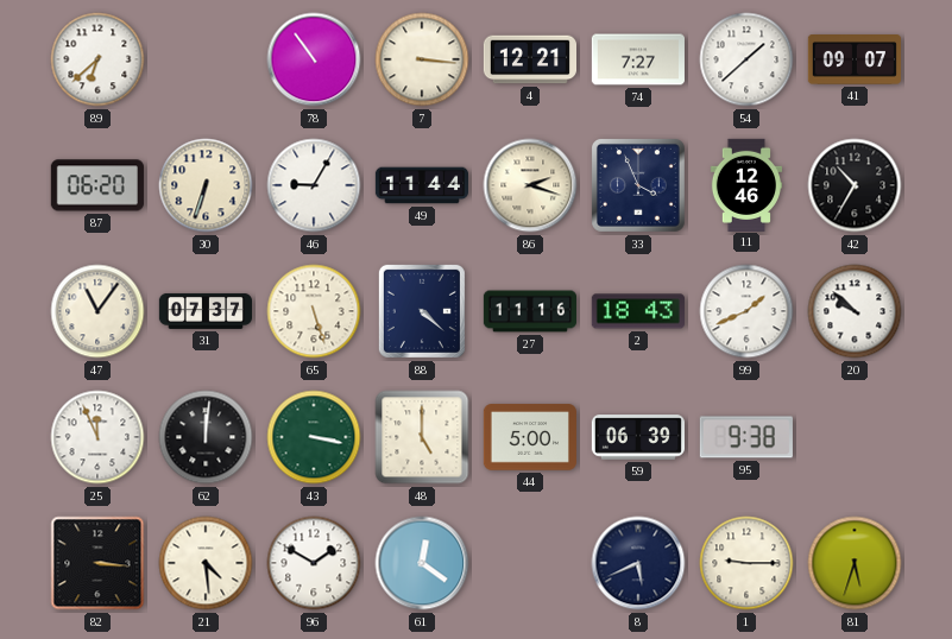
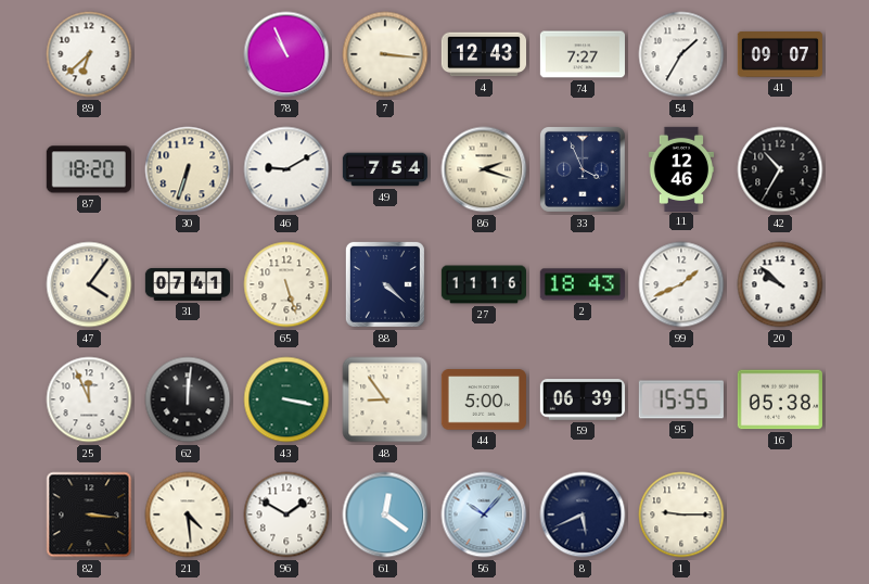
78: 10:54 -> 10:56 (286, 54)
4: 12:21 -> 12:43 (483, 54)
54: 1:38 -> 1:35 (681, 54)
87: 06:20 -> 18:20 (89, 169)
46: 9:05 -> 9:10 (286, 169)
49: 11:44 -> 7:54 (384, 169)
47: 11:06 -> 4:06 (89, 284)
31: 07:37 -> 07:41 (187, 284)
48: 5:00 -> 8:54 (385, 399)
95: 9:38 -> 15:55 (681, 399)
16: none -> 05:38 (780, 399)
56: none -> 10:07 (484, 515)
81: 5:33 -> none (855, 563)
